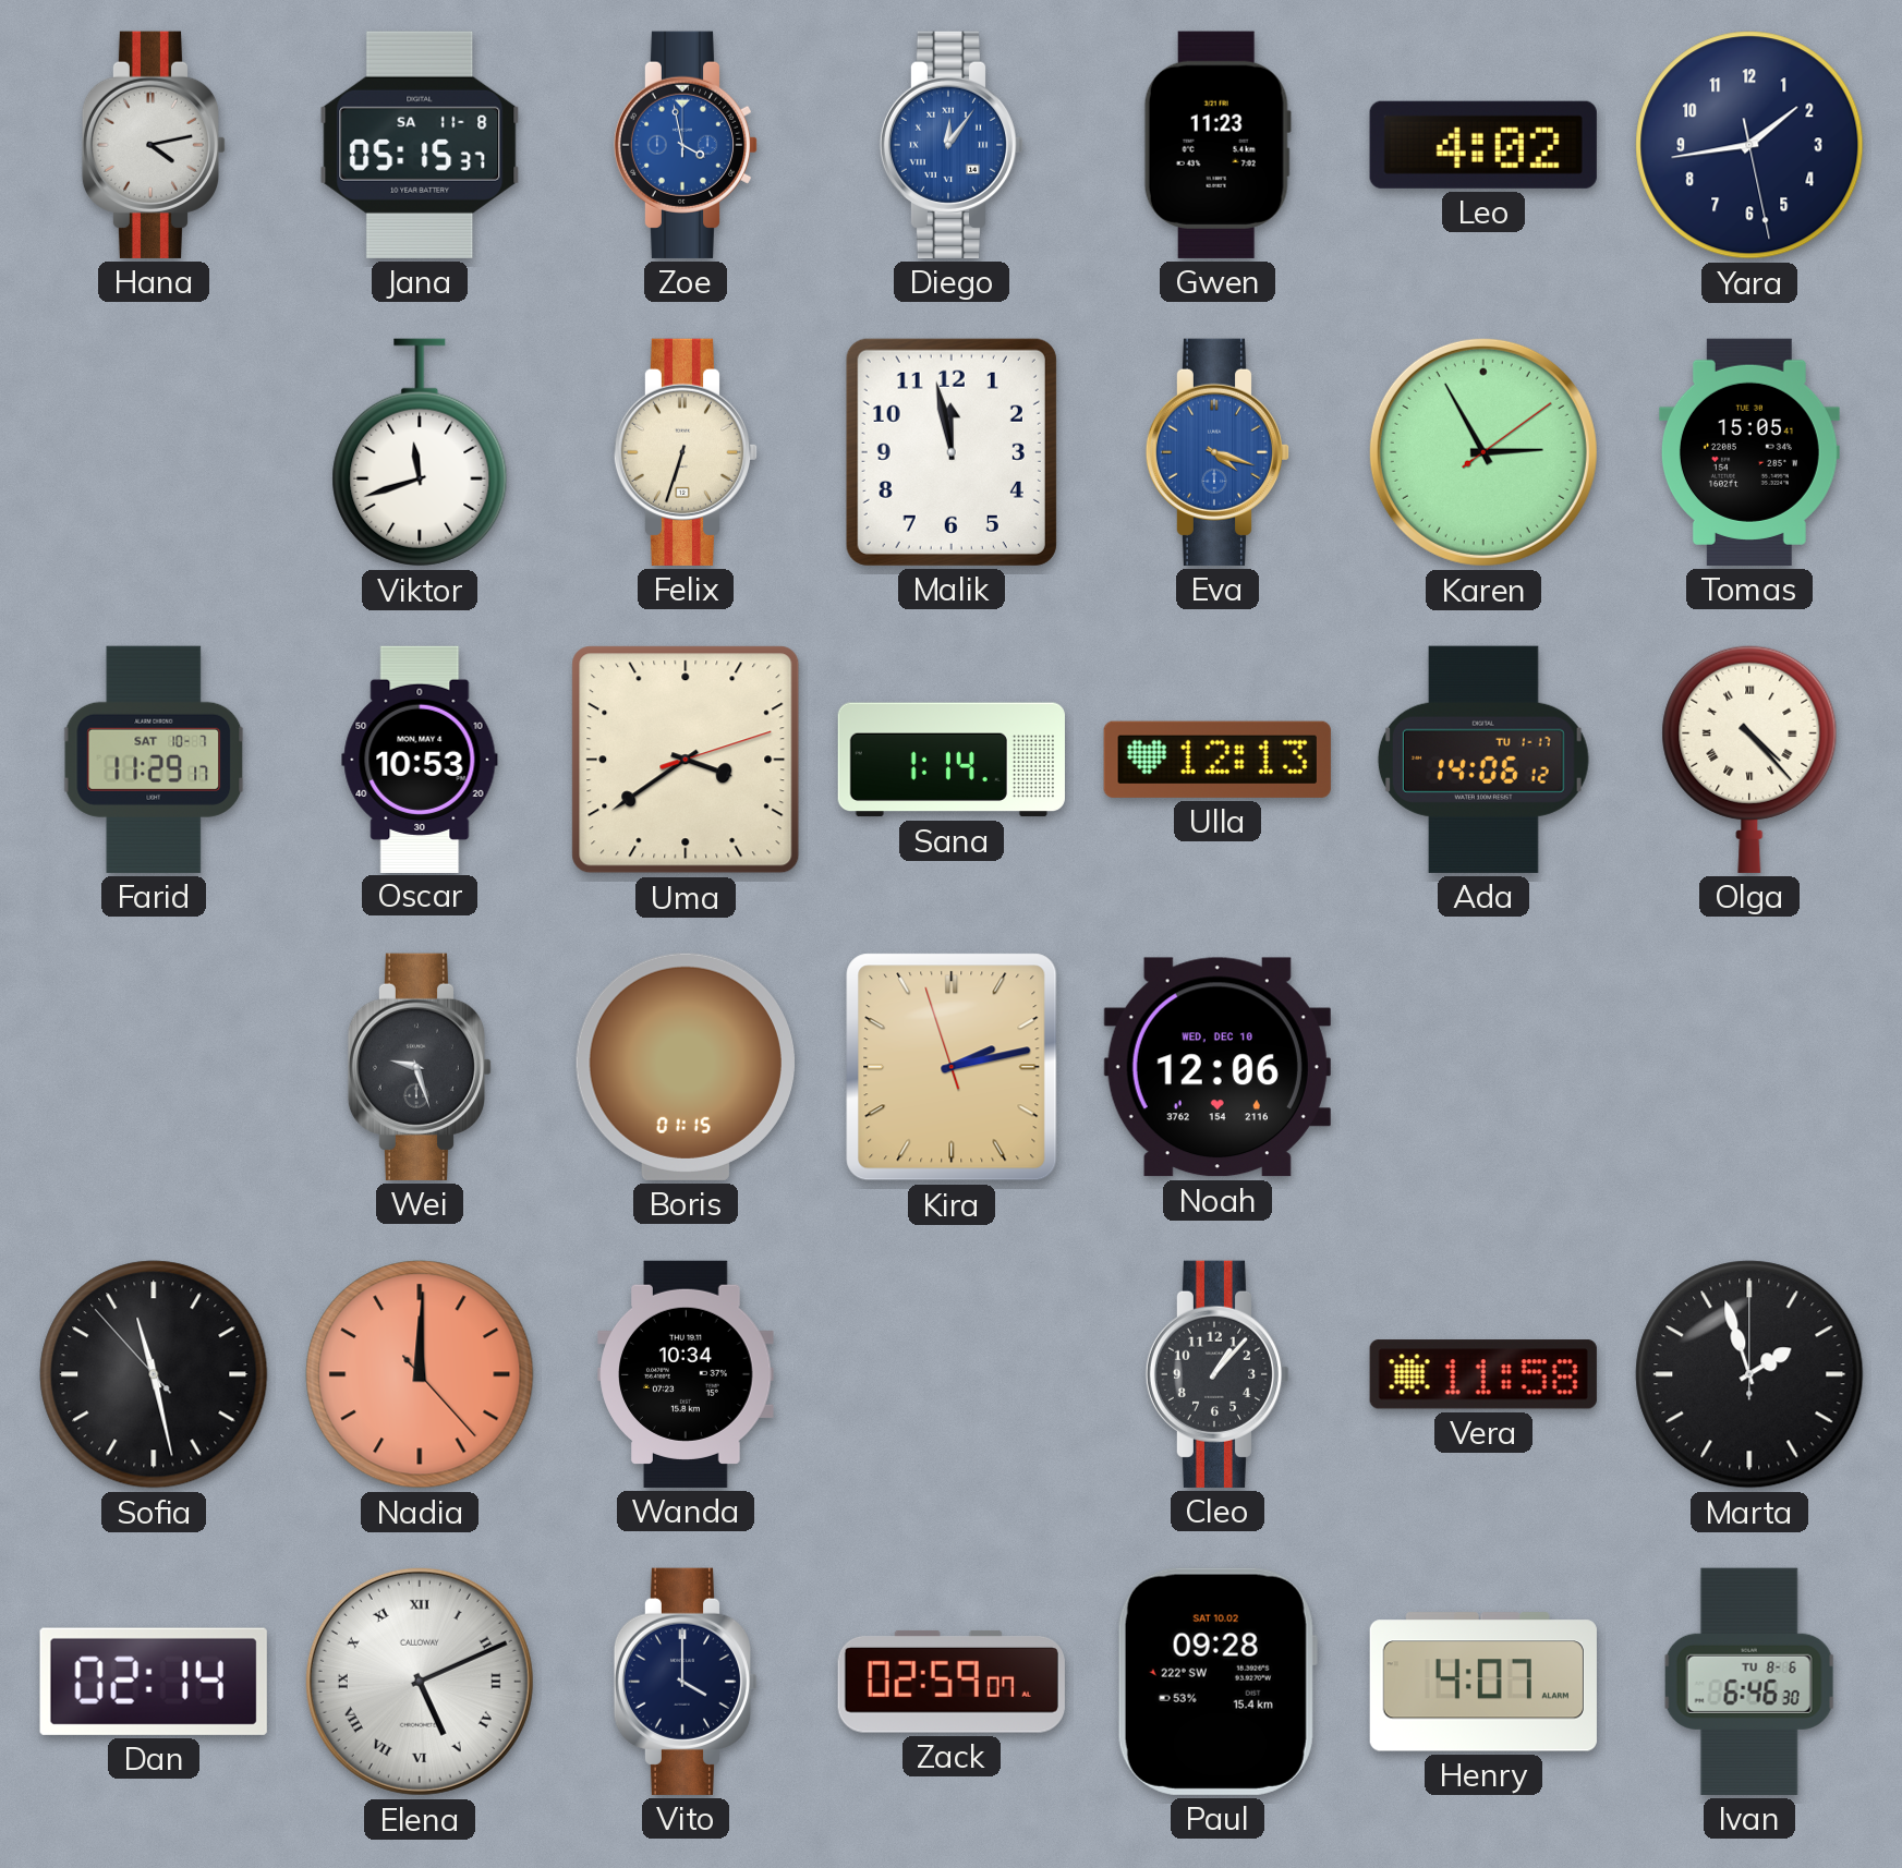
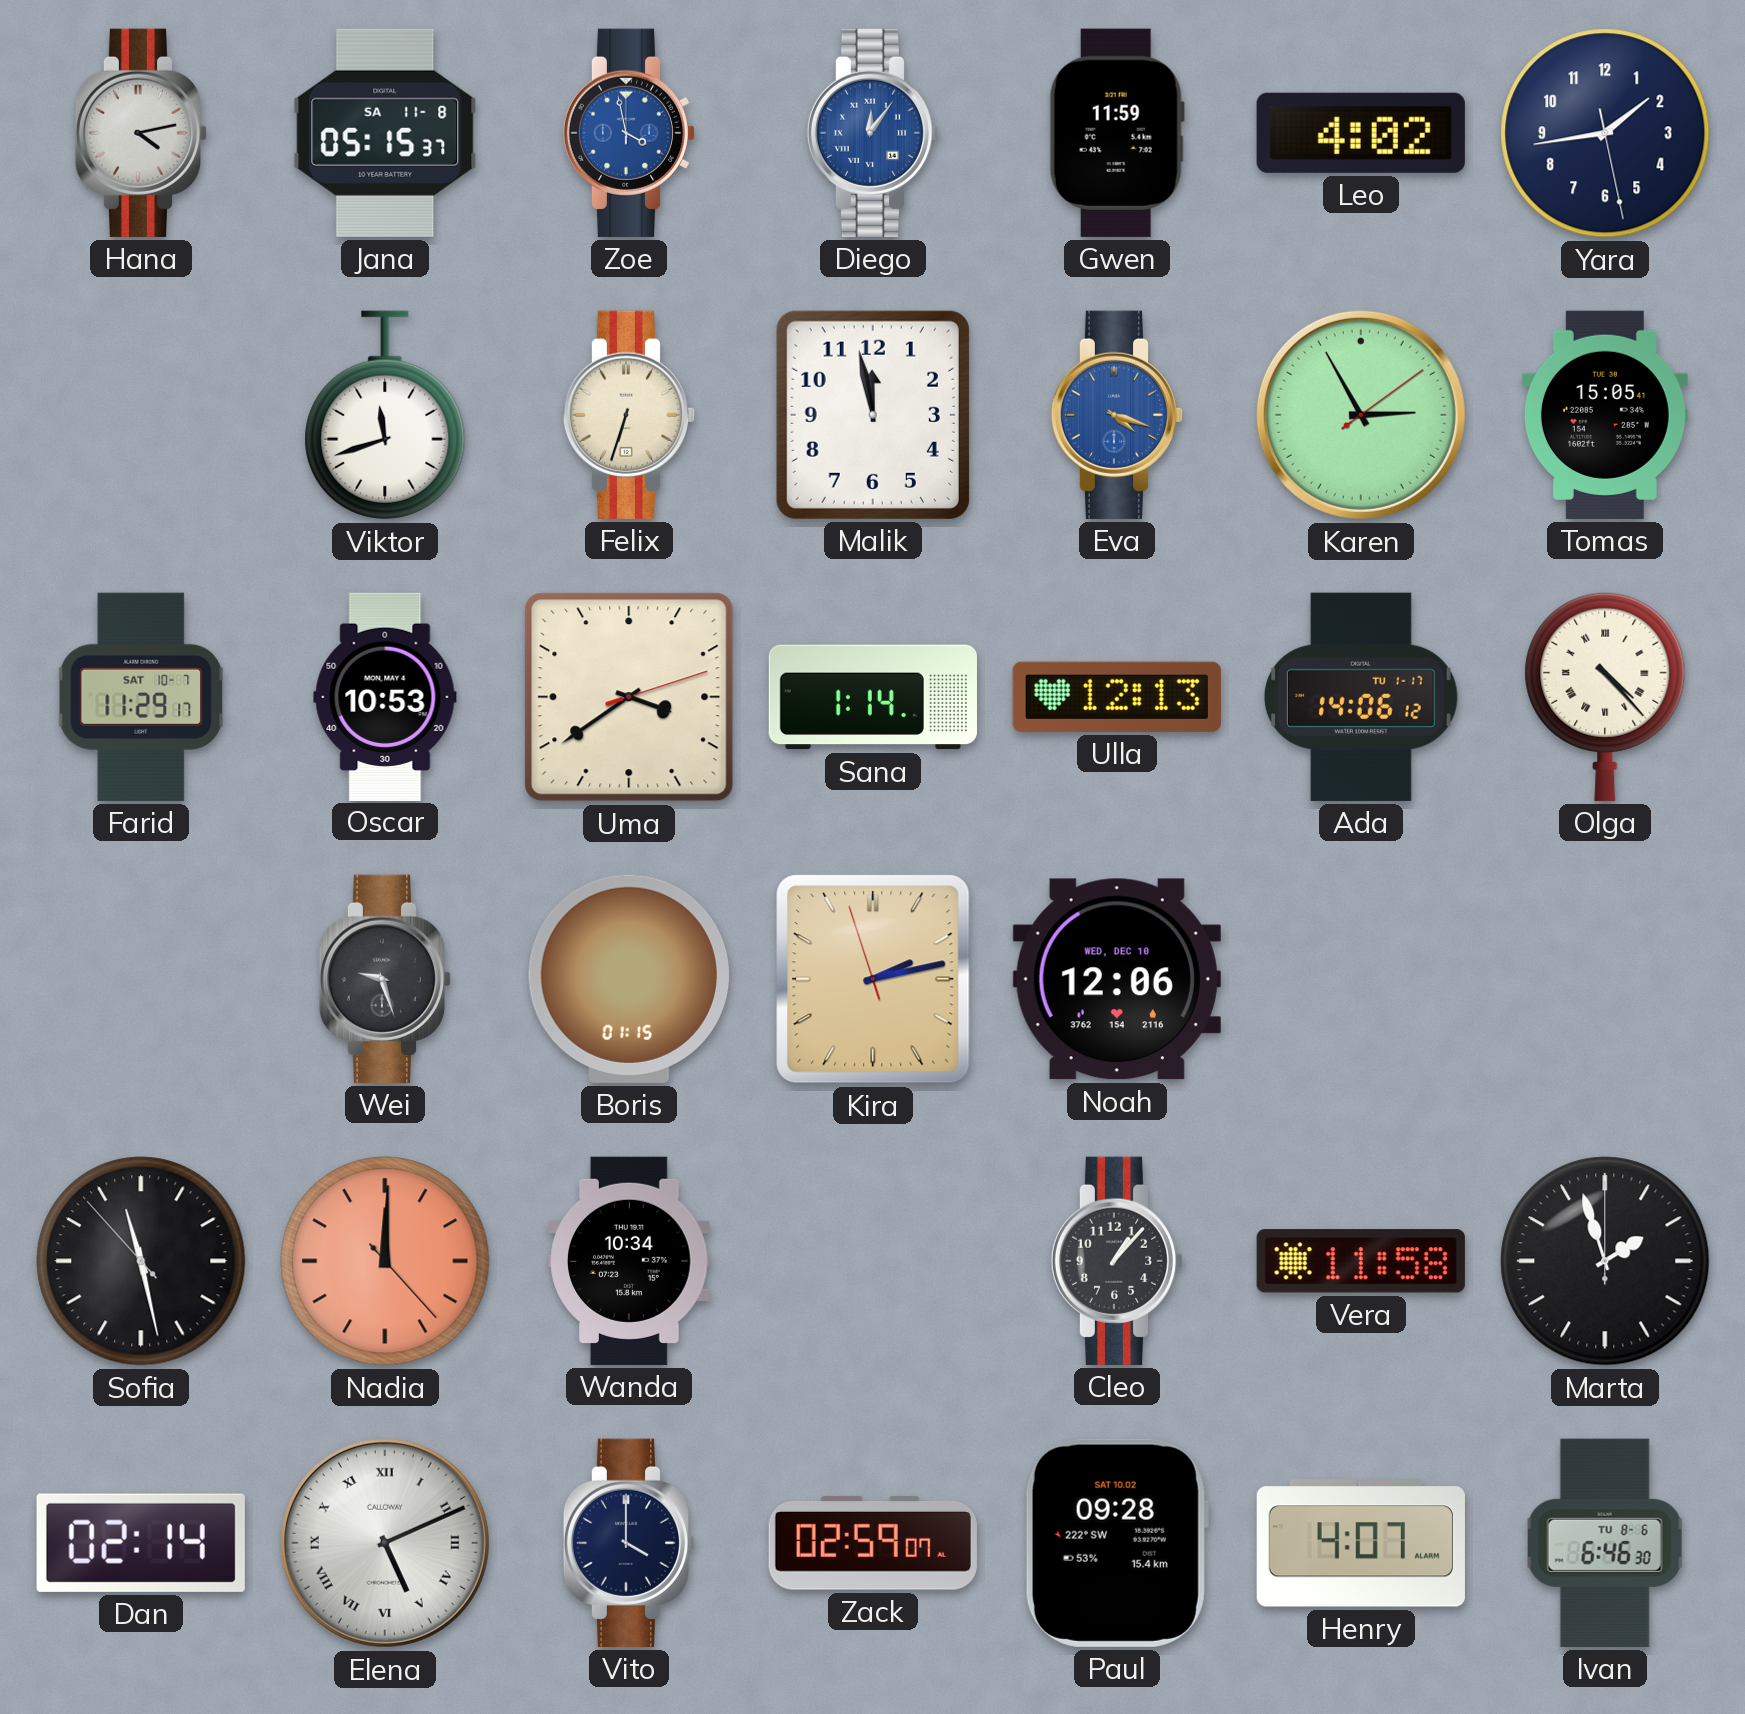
Gwen: 11:23 -> 11:59 (1117, 133)
